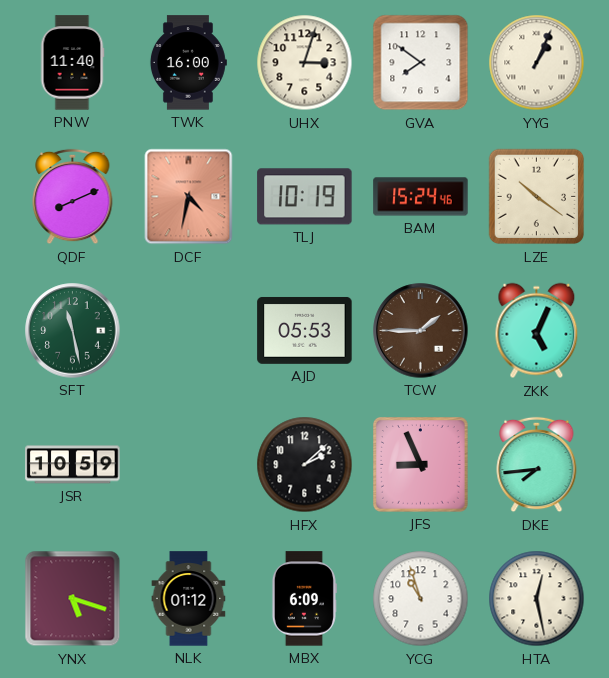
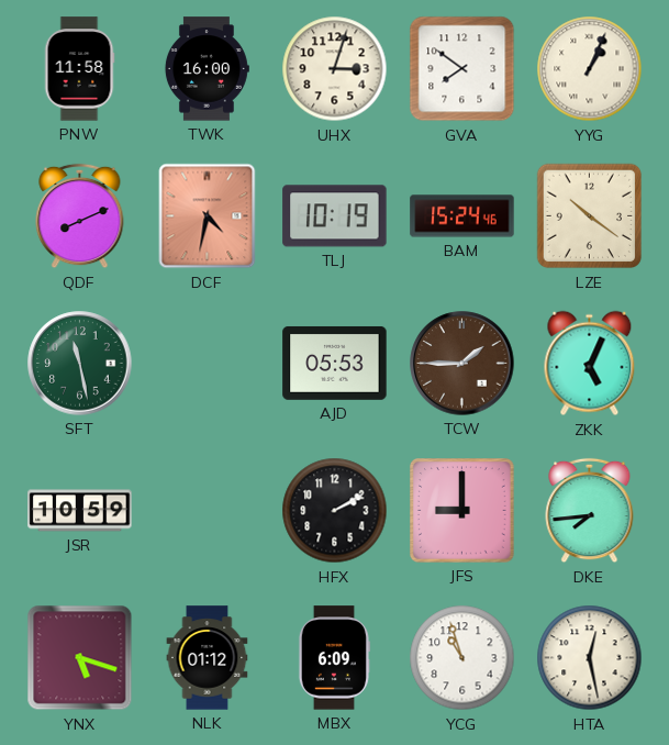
PNW: 11:40 -> 11:58 (79, 69)
HFX: 2:08 -> 2:10 (335, 511)
JFS: 8:56 -> 9:00 (462, 511)
